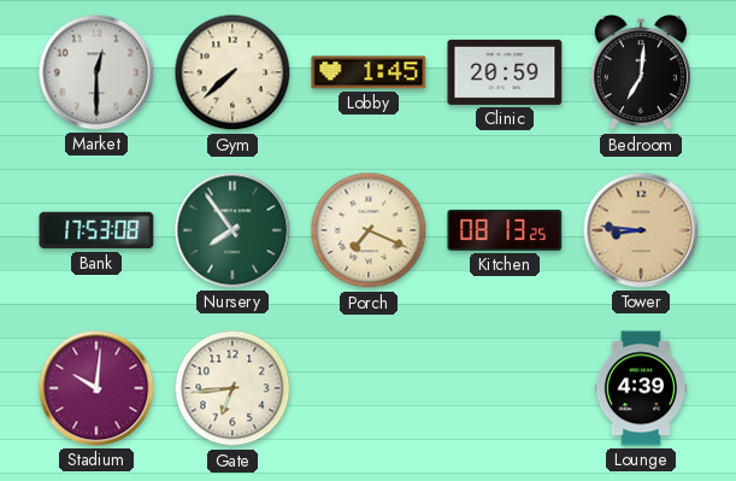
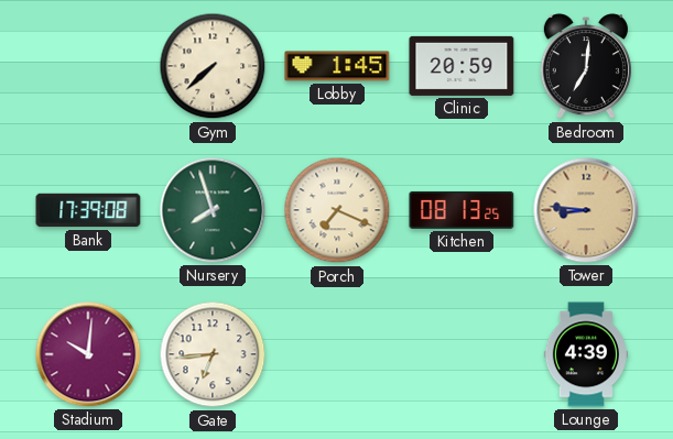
Market: 12:30 -> none (96, 72)
Bank: 17:53 -> 17:39 (88, 210)
Nursery: 7:54 -> 7:57 (213, 210)
